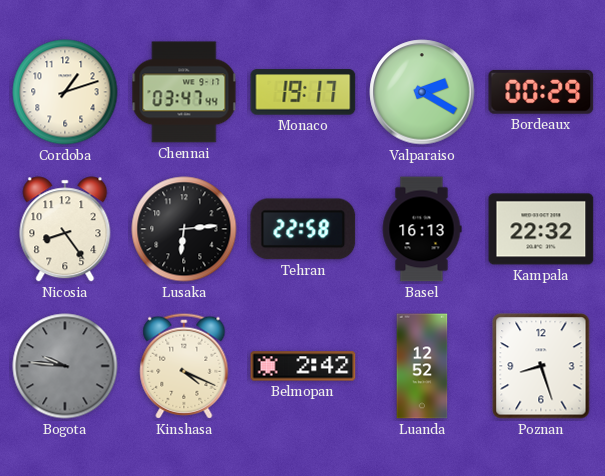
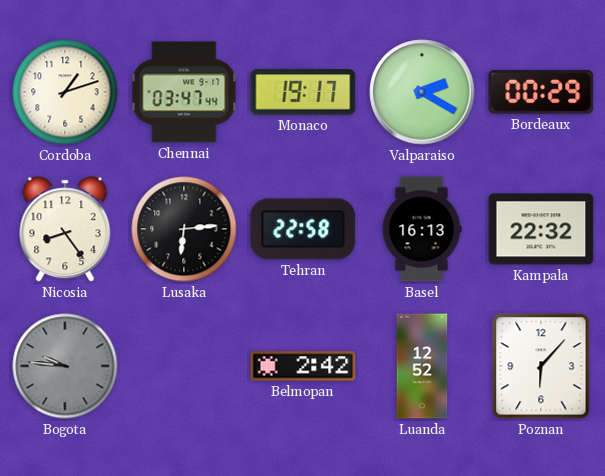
Kinshasa: 4:19 -> none (184, 366)
Poznan: 8:27 -> 6:07 (541, 366)
